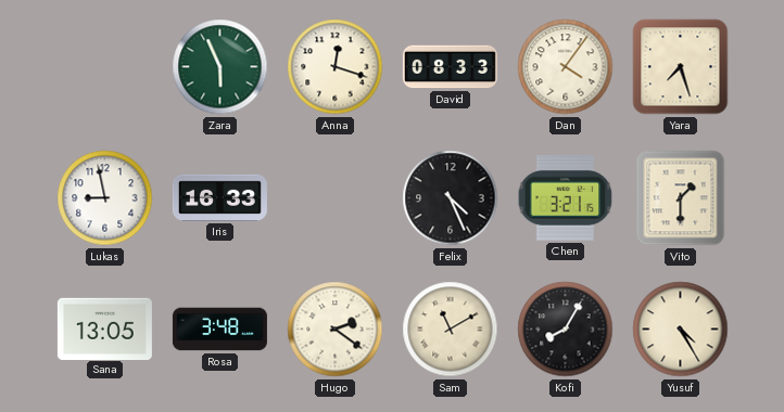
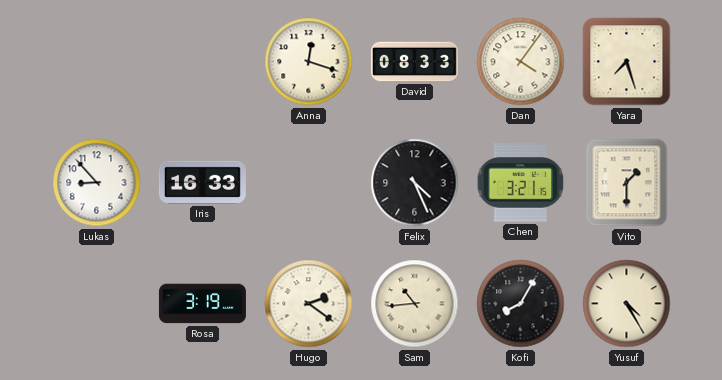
Zara: 5:56 -> none (220, 67)
Lukas: 8:58 -> 8:53 (97, 183)
Sana: 13:05 -> none (104, 329)
Rosa: 3:48 -> 3:19 (202, 304)
Sam: 11:10 -> 10:44 (415, 304)
